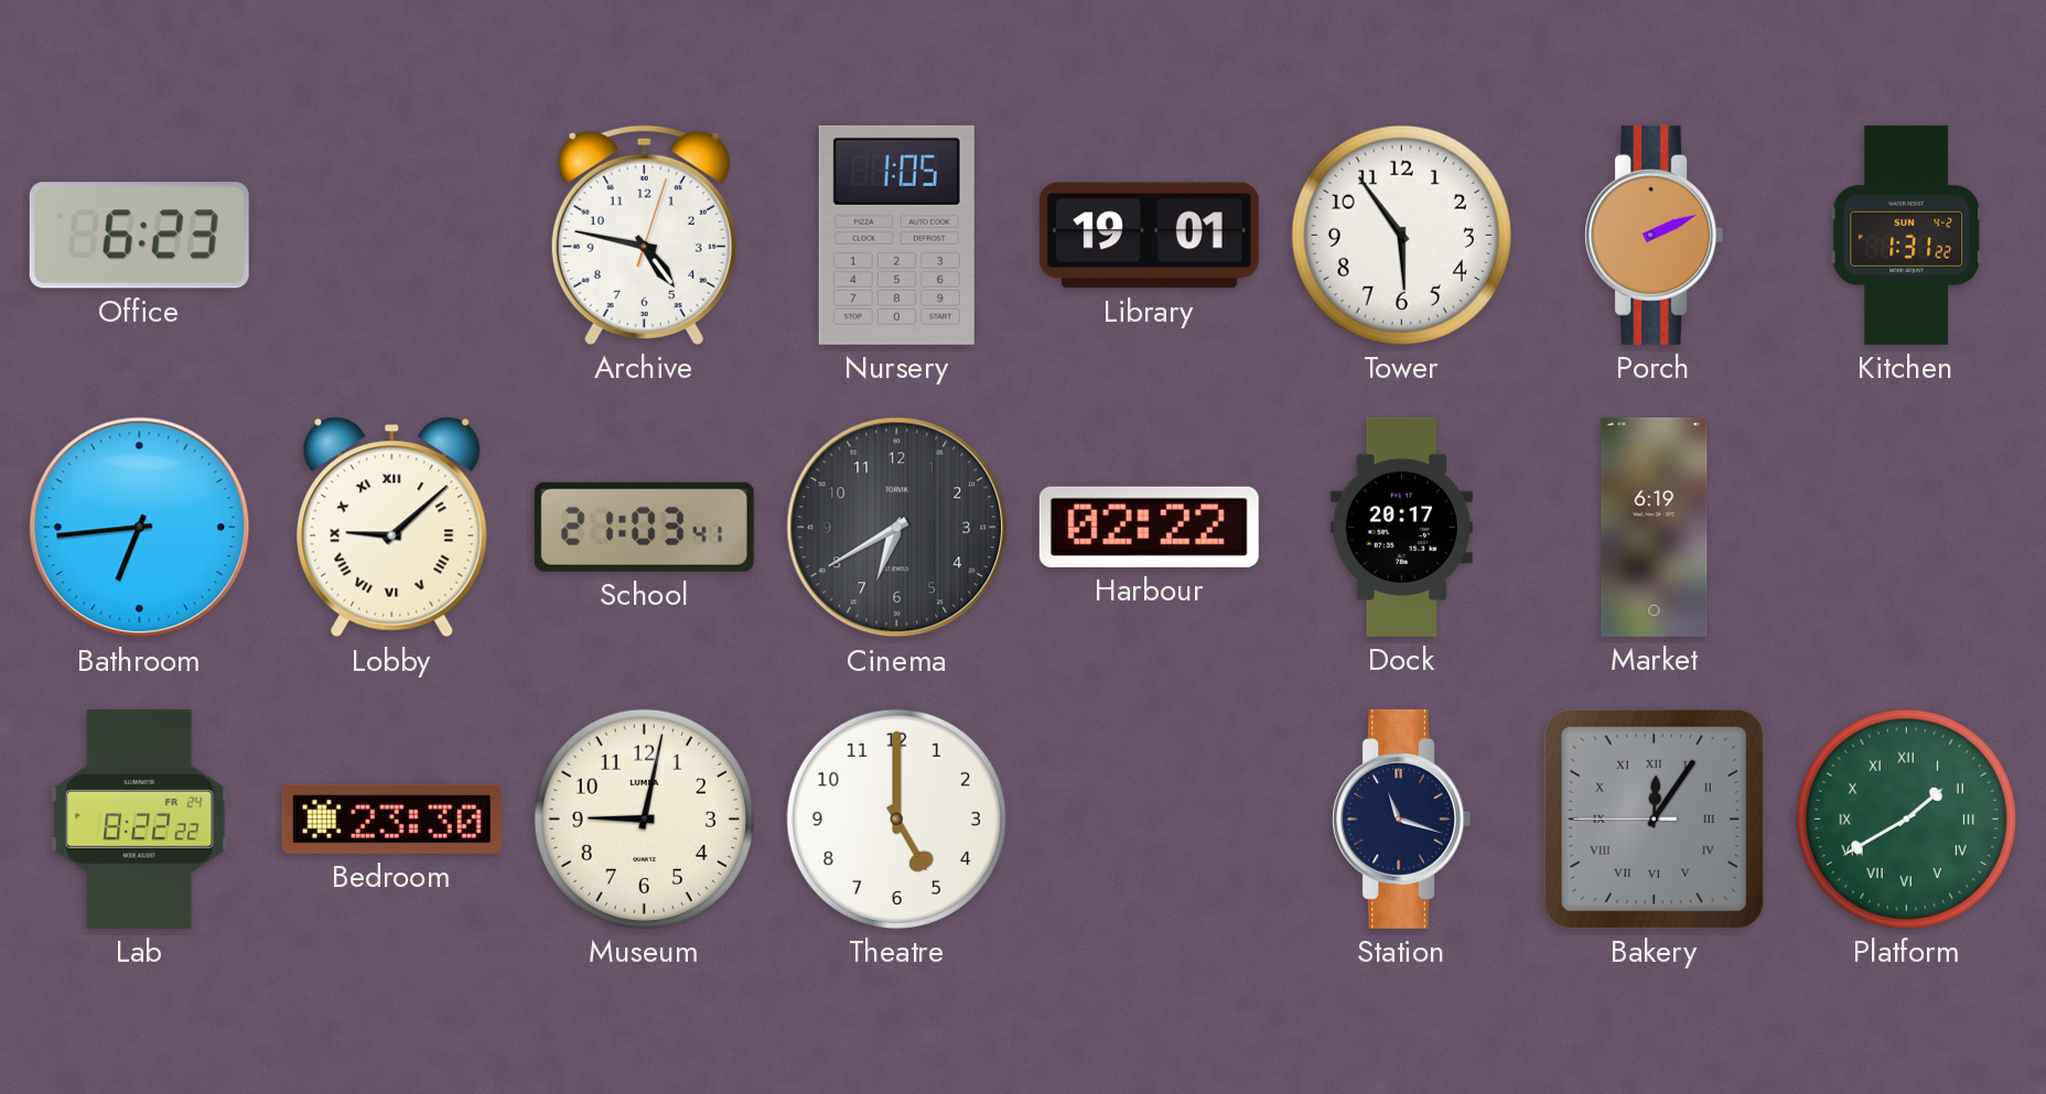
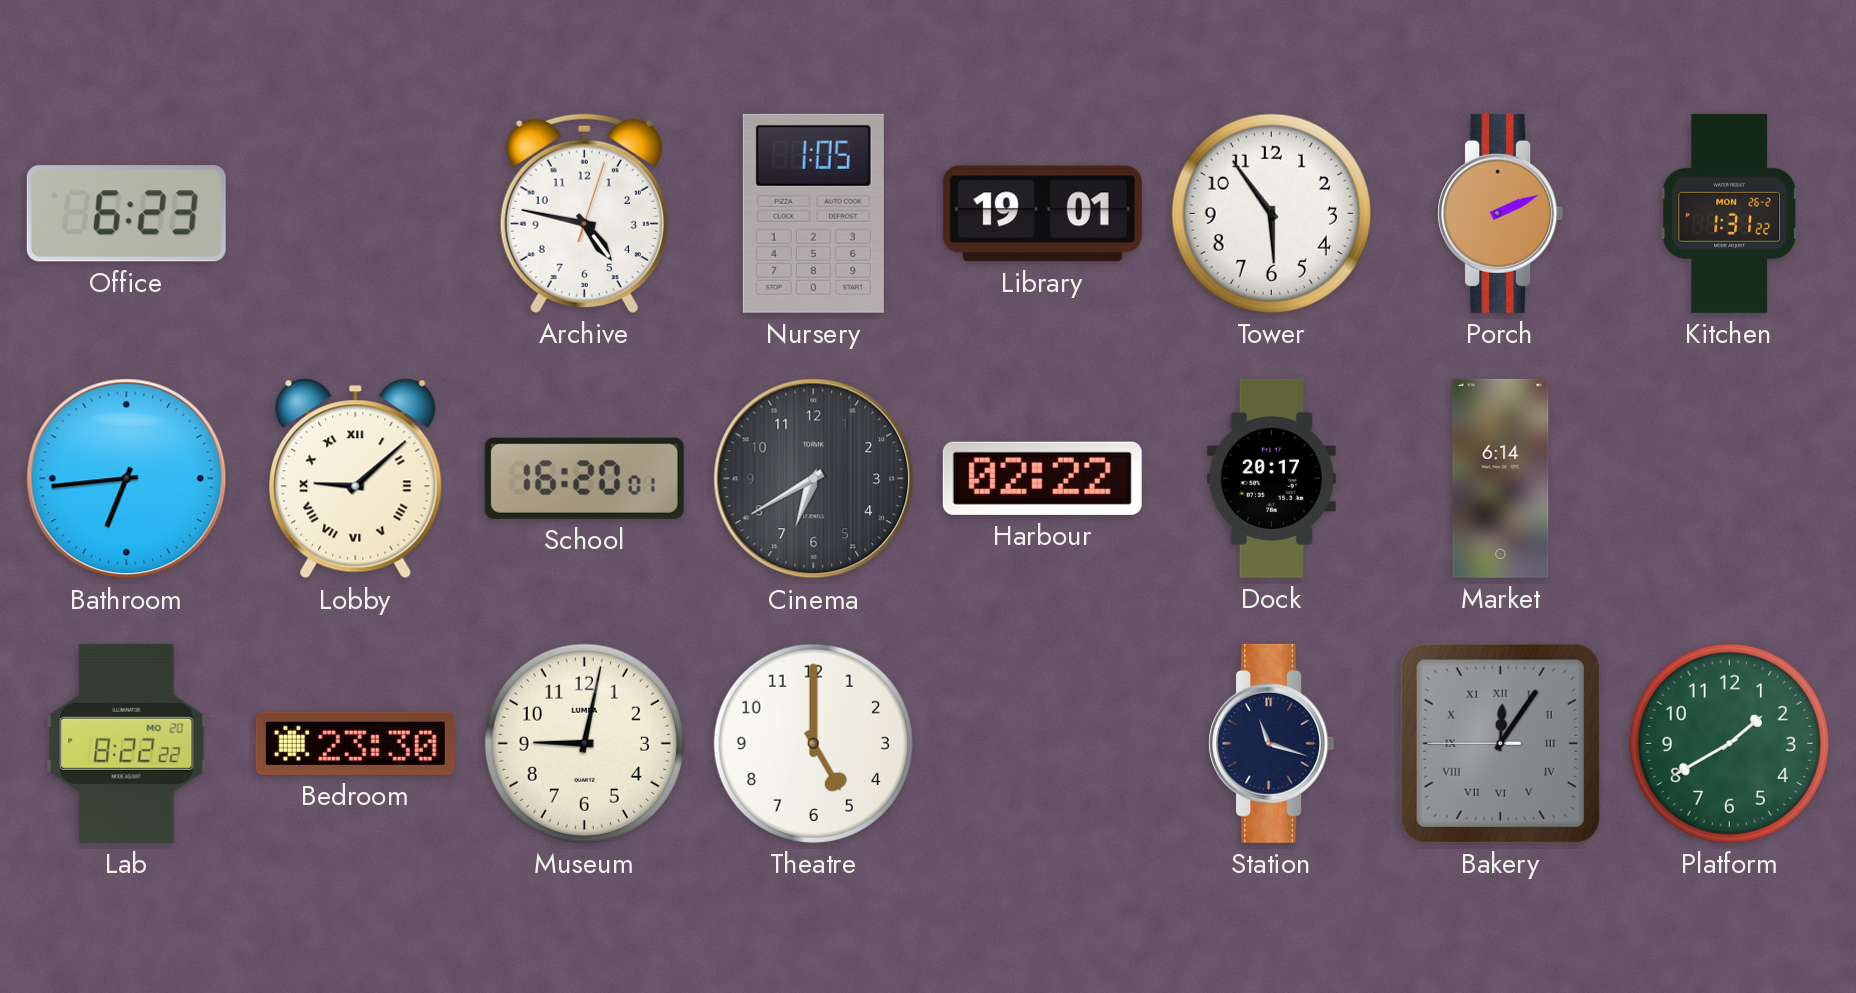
Kitchen date: SUN 4-2 -> MON 26-2 (1729, 213)
School: 21:03 -> 16:20 (584, 478)
Market: 6:19 -> 6:14 (1501, 478)
Lab date: FR 24 -> MO 20 (127, 743)
Platform numerals: Roman -> Arabic (1729, 743)
